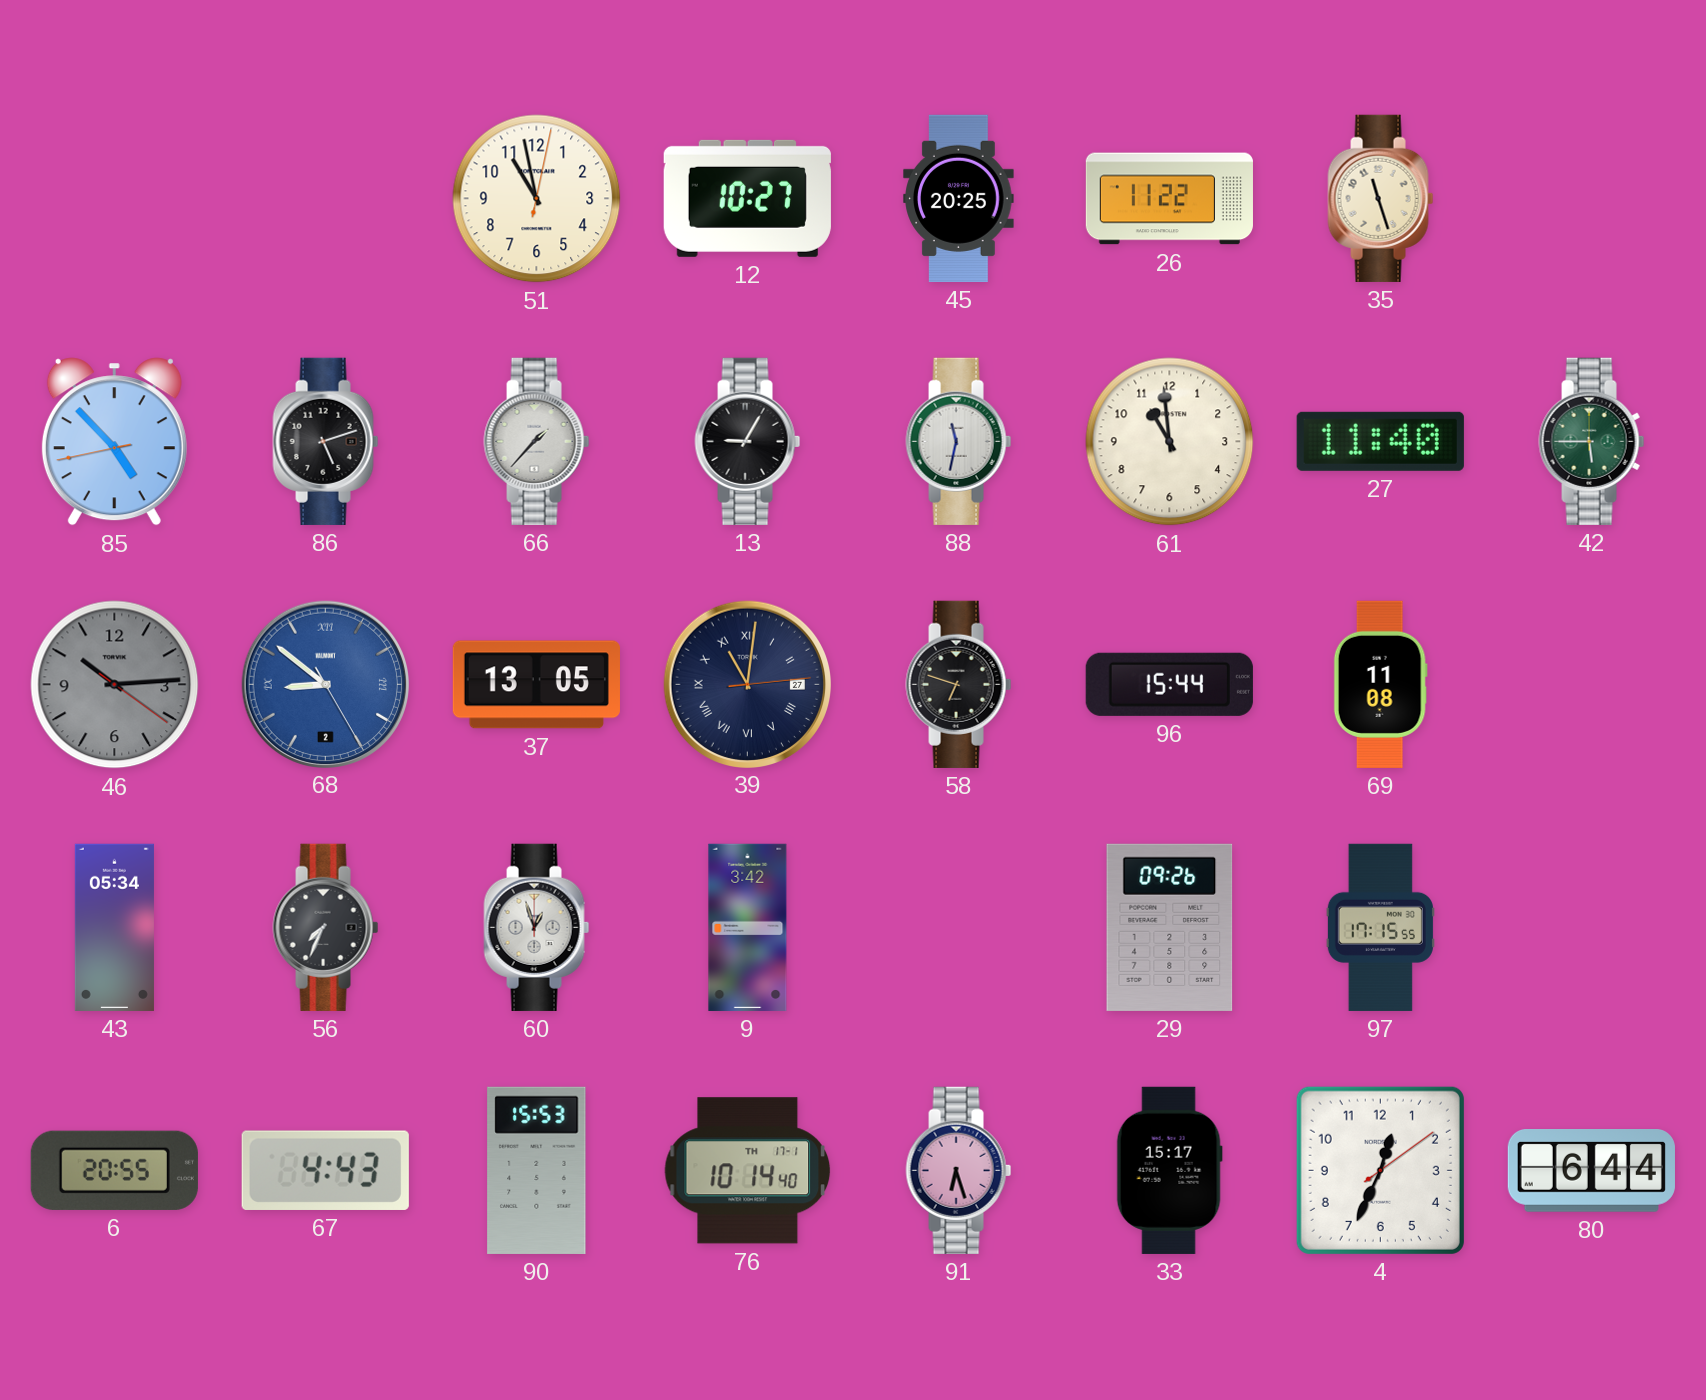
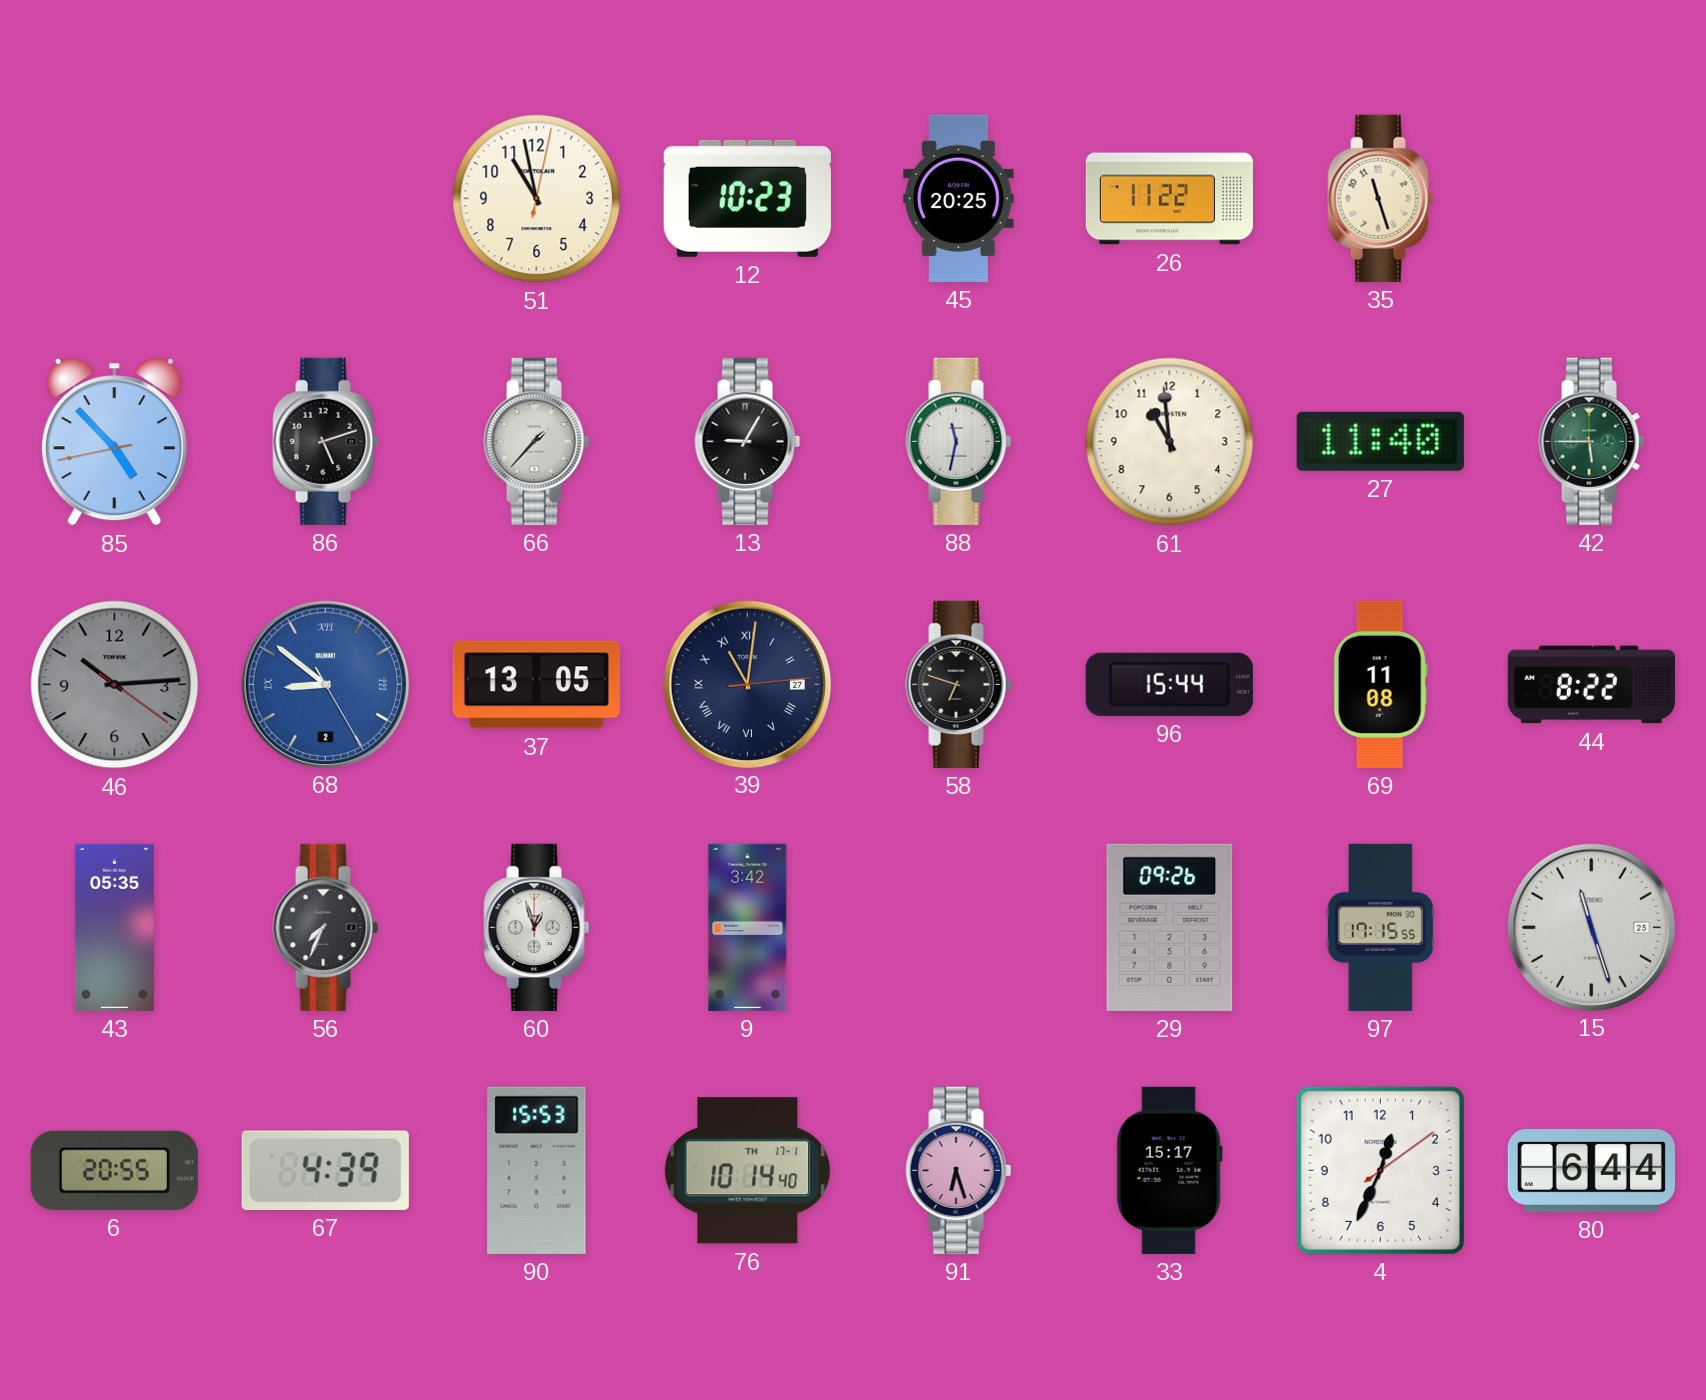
12: 10:27 -> 10:23 (747, 198)
44: none -> 8:22 (1591, 685)
43: 05:34 -> 05:35 (114, 927)
15: none -> 11:27 (1591, 927)
67: 4:43 -> 4:39 (325, 1170)
